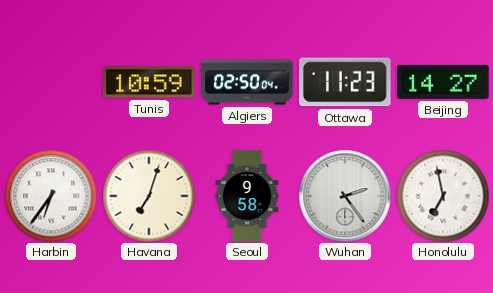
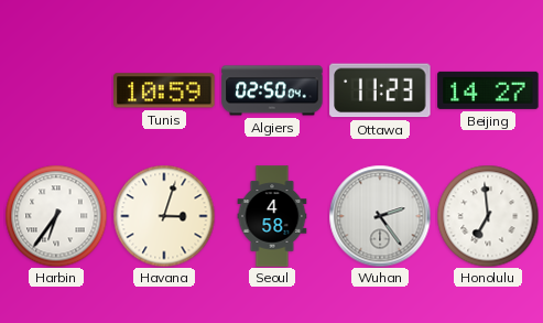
Havana: 7:03 -> 3:03 (164, 216)
Seoul: 9:58 -> 4:58 (272, 216)
Honolulu: 6:58 -> 6:59 (488, 216)
